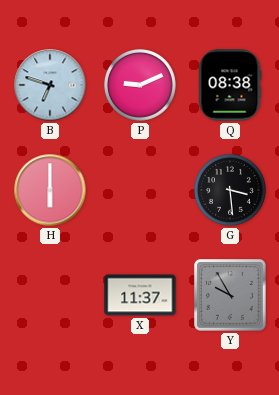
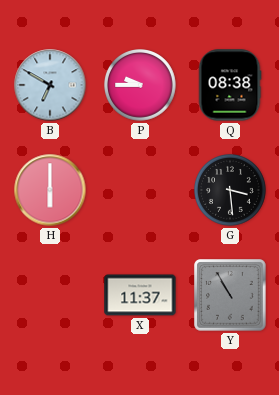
B: 6:48 -> 6:50 (50, 85)
P: 9:11 -> 9:45 (141, 86)
Y: 9:55 -> 10:55 (230, 295)
